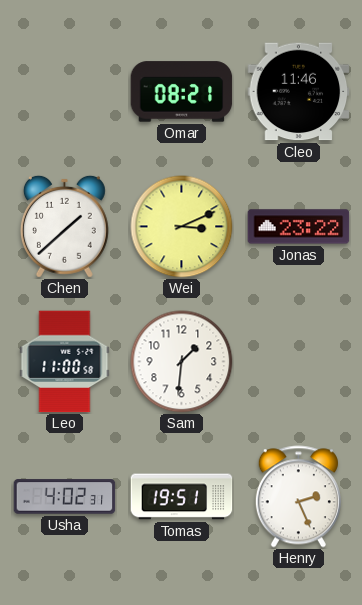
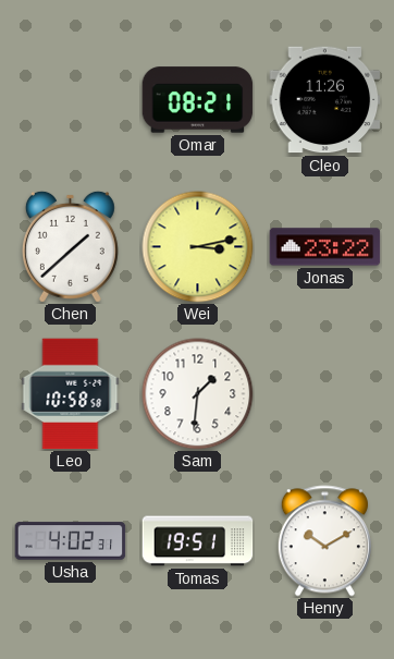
Cleo: 11:46 -> 11:26 (325, 100)
Wei: 3:11 -> 3:13 (198, 247)
Leo: 11:00 -> 10:58 (71, 394)
Henry: 2:26 -> 10:10 (324, 541)
